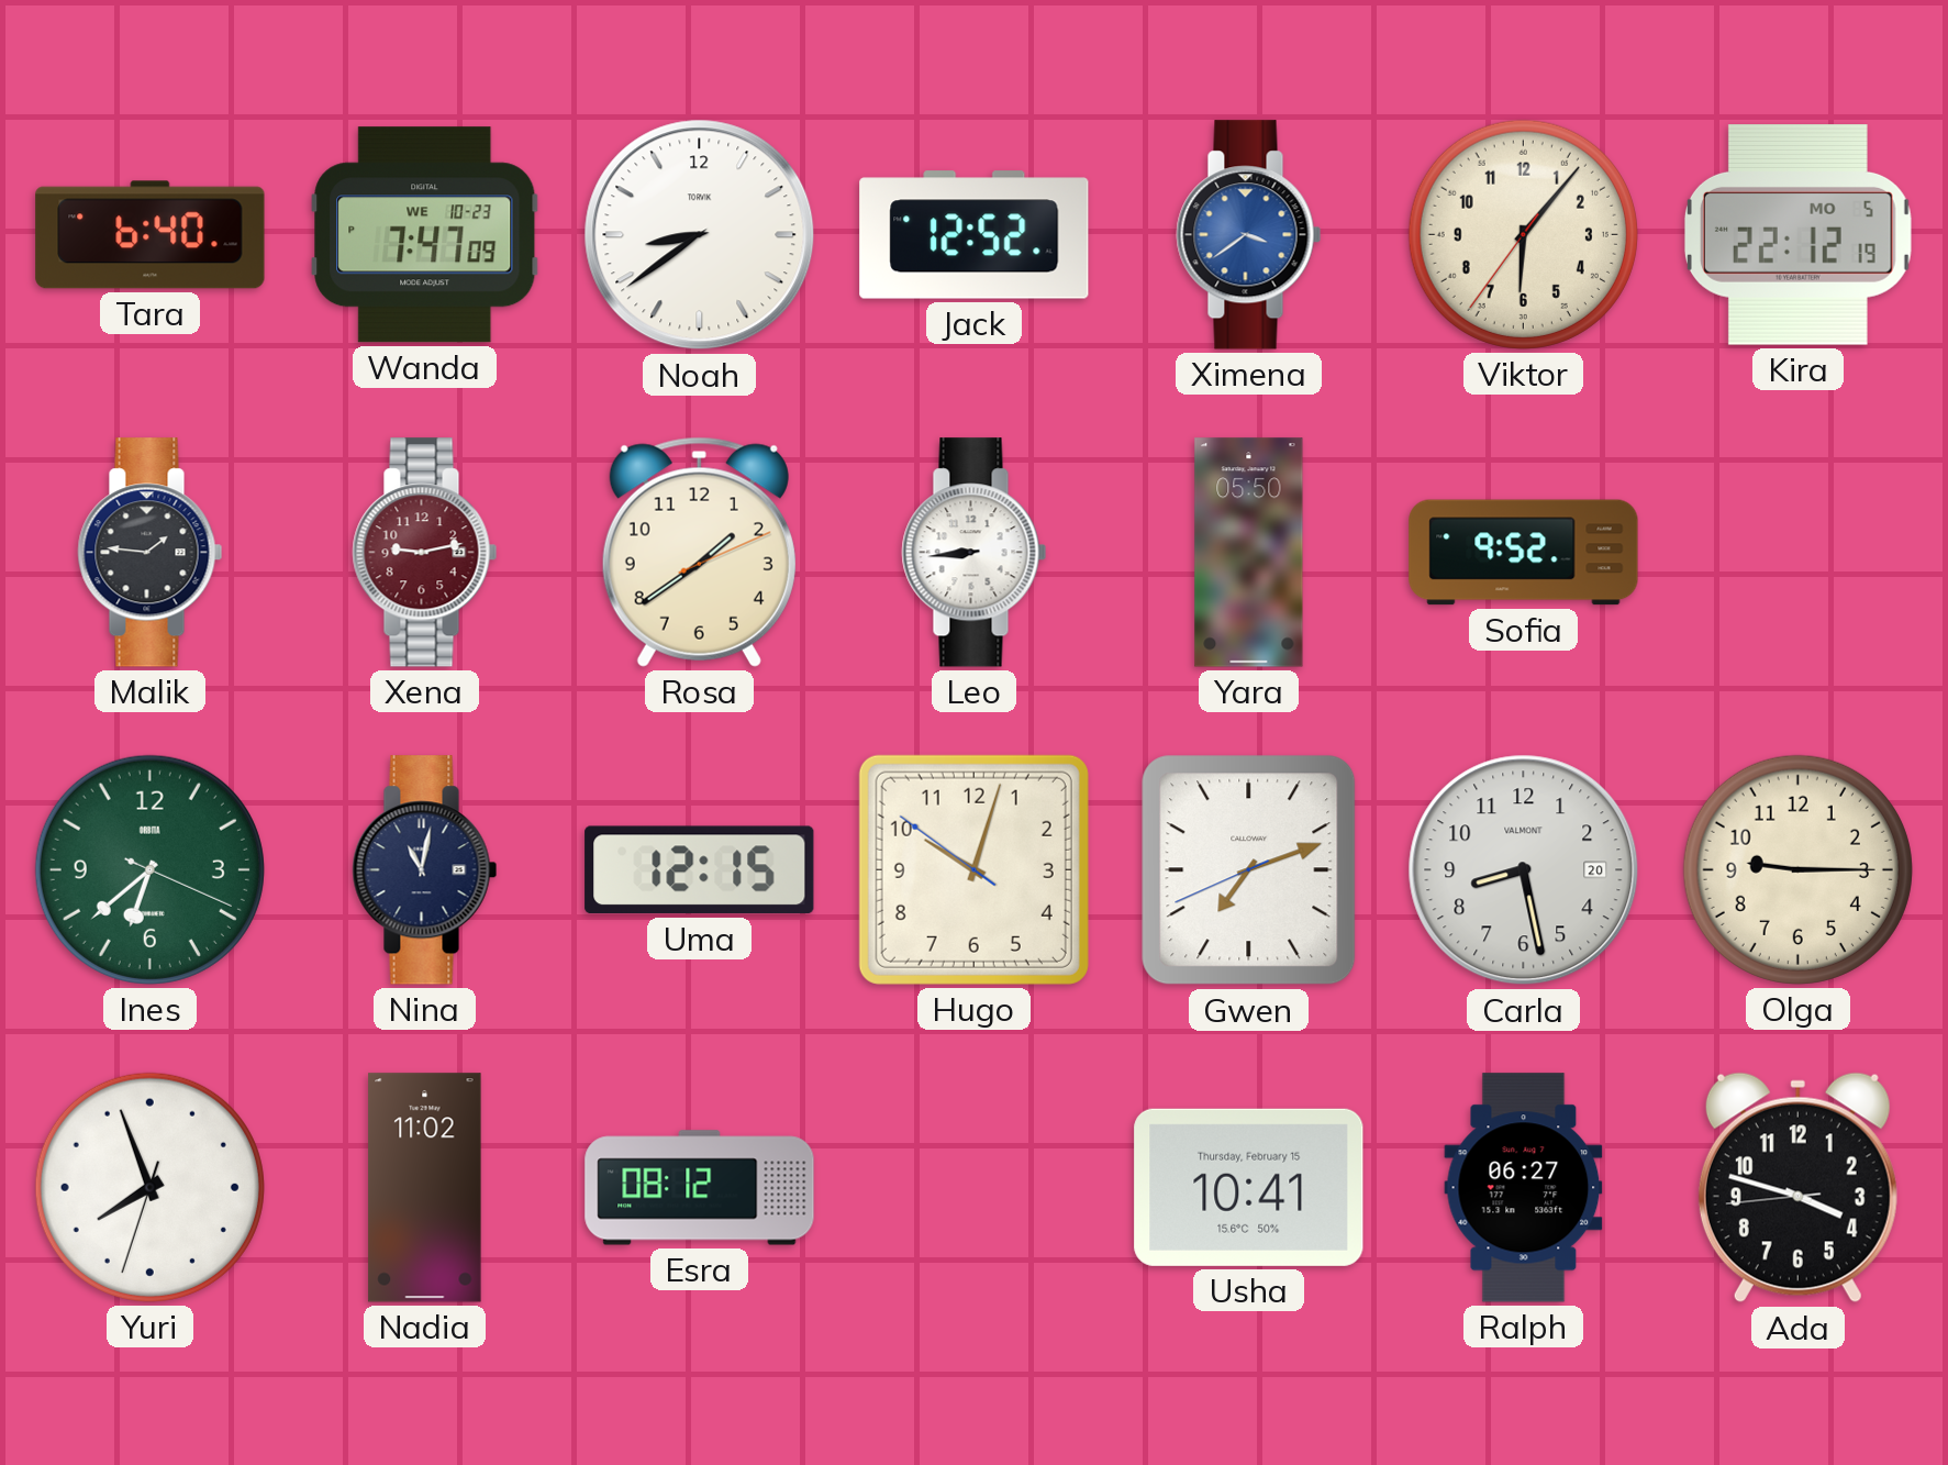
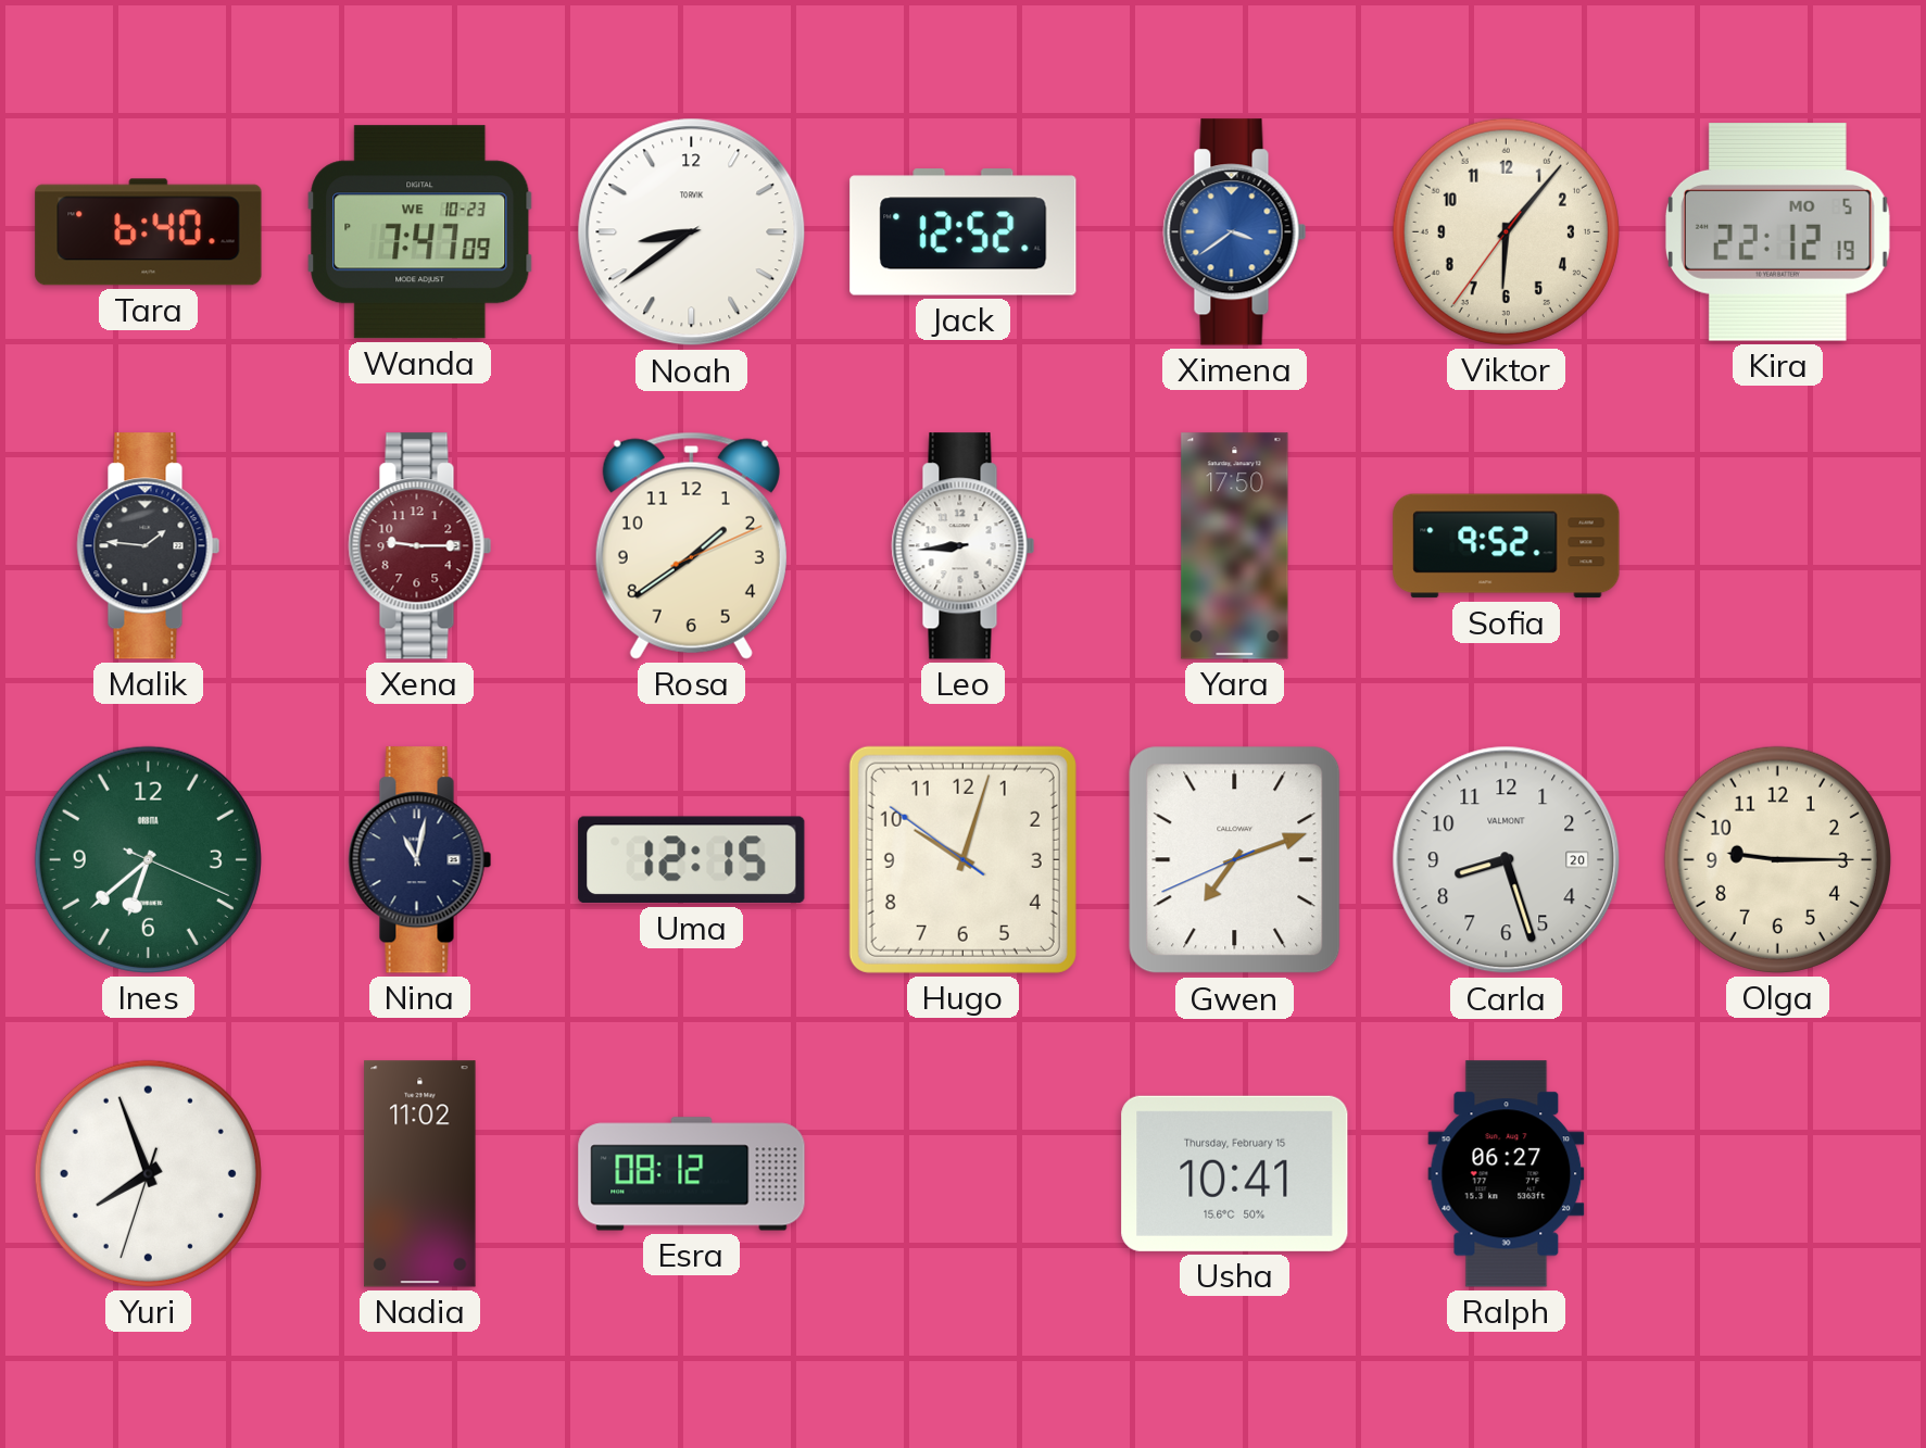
Xena: 9:13 -> 9:15 (420, 546)
Yara: 05:50 -> 17:50 (1235, 546)
Carla: 8:28 -> 8:27 (1507, 860)
Ada: 3:47 -> none (1797, 1188)
